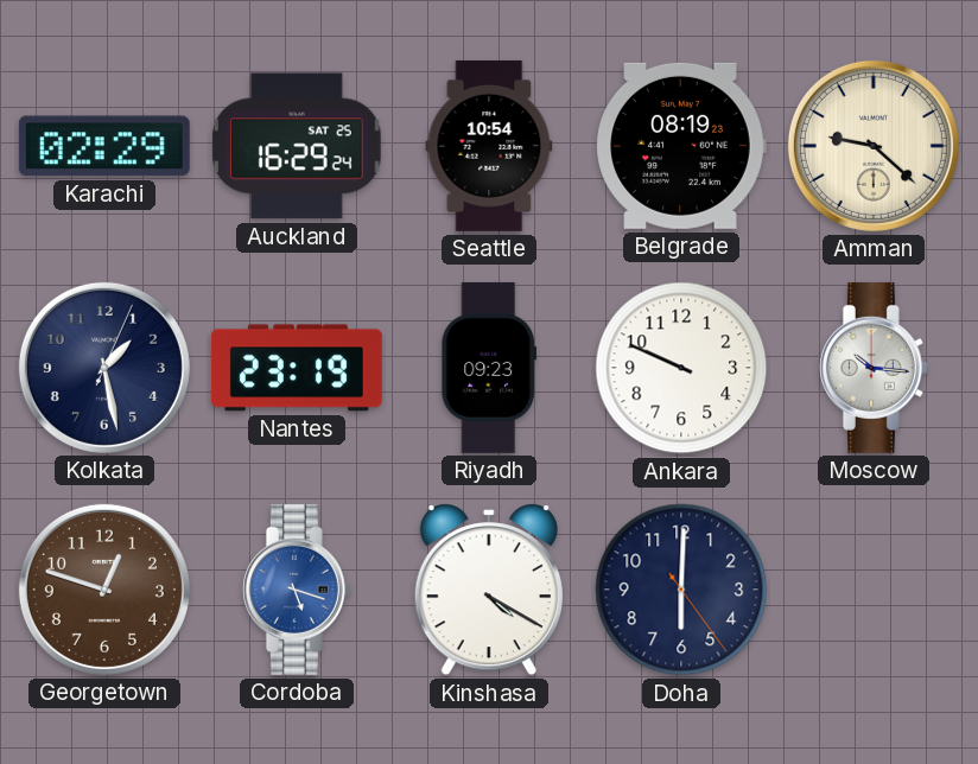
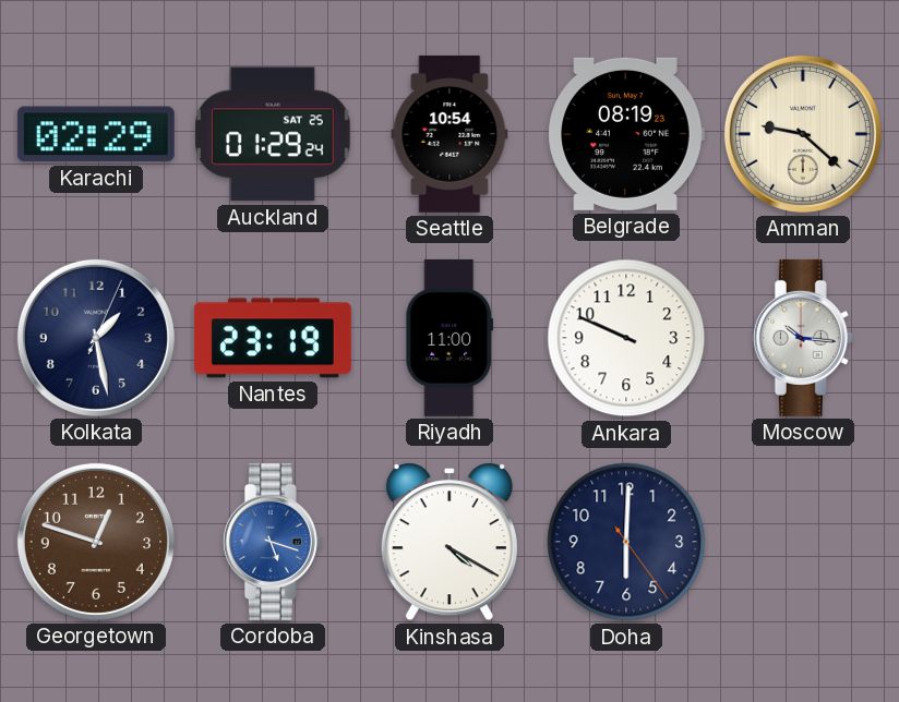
Auckland: 16:29 -> 01:29 (273, 134)
Riyadh: 09:23 -> 11:00 (449, 338)
